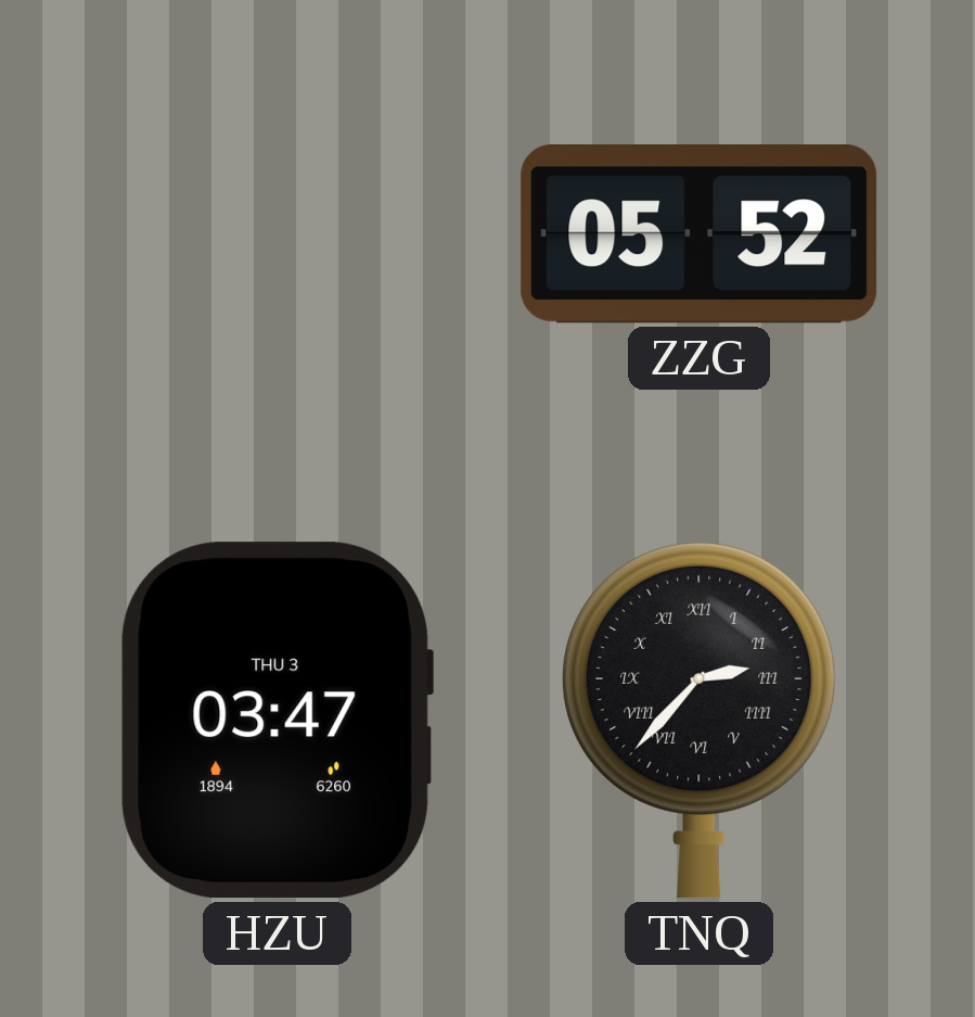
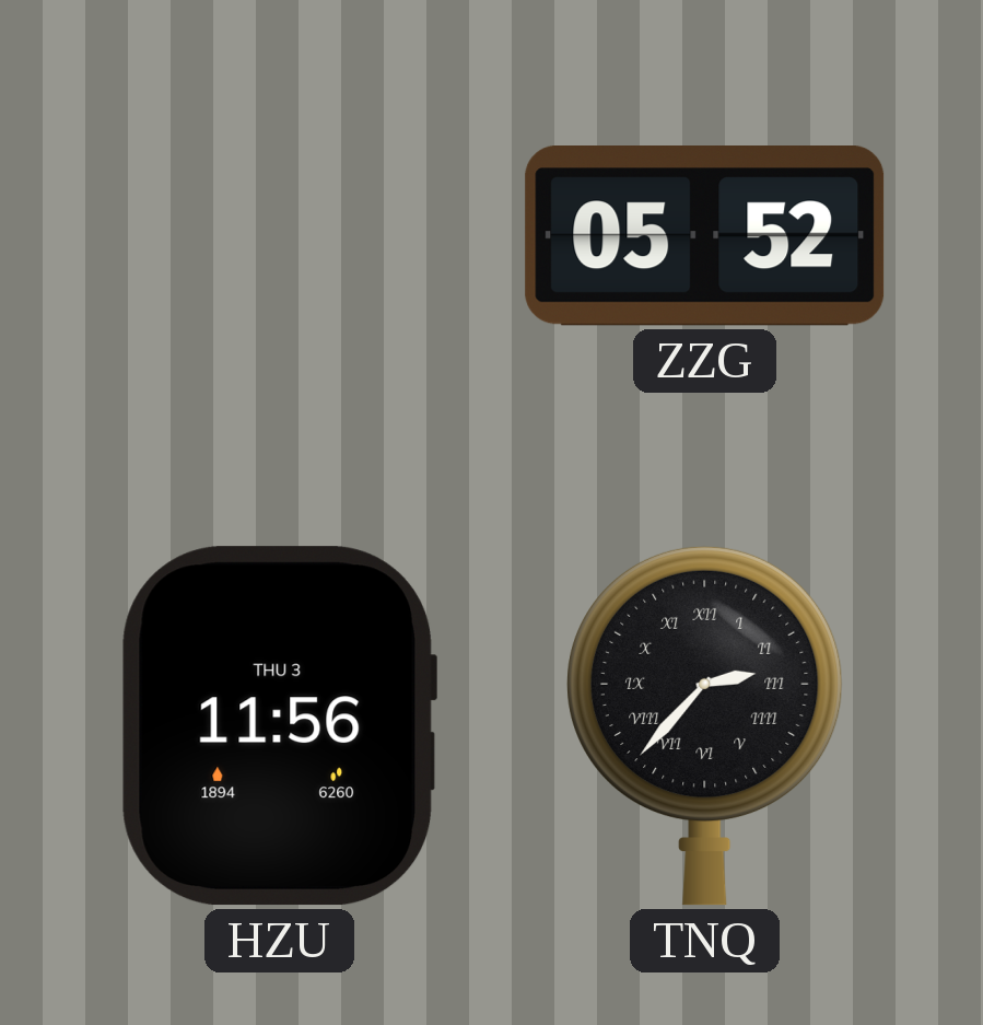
HZU: 03:47 -> 11:56 (278, 726)
